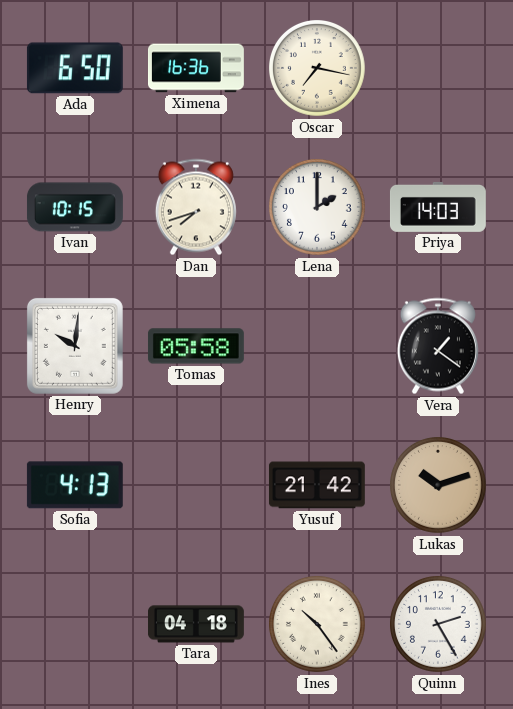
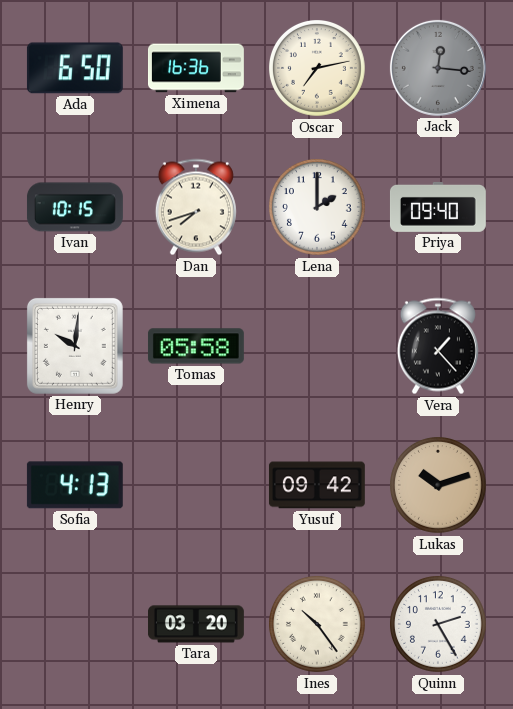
Oscar: 7:17 -> 7:13 (318, 69)
Jack: none -> 12:16 (438, 68)
Priya: 14:03 -> 09:40 (438, 207)
Vera: 1:21 -> 1:23 (438, 346)
Yusuf: 21:42 -> 09:42 (317, 485)
Tara: 04:18 -> 03:20 (197, 624)
